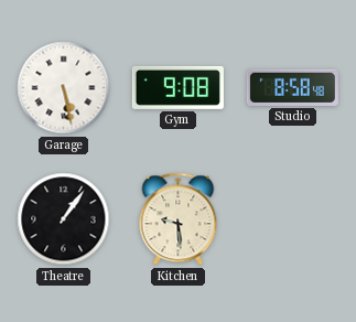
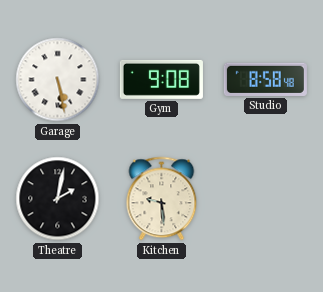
Theatre: 1:06 -> 2:02 (58, 199)
